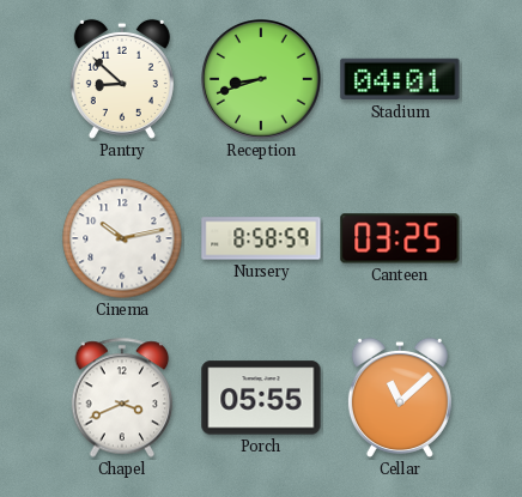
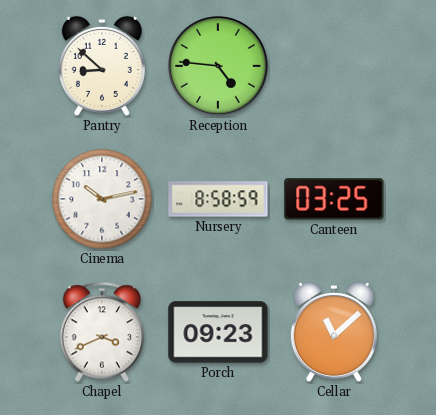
Reception: 8:42 -> 4:46 (218, 66)
Stadium: 04:01 -> none (400, 79)
Porch: 05:55 -> 09:23 (218, 332)
